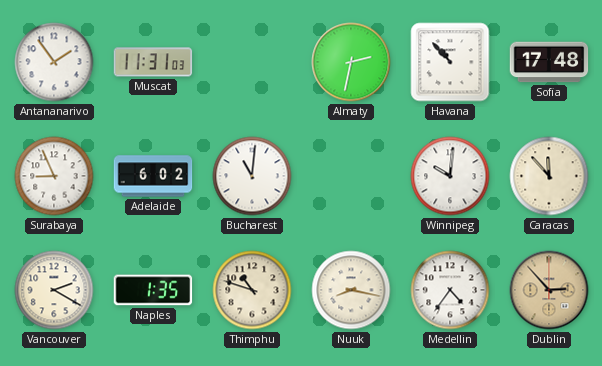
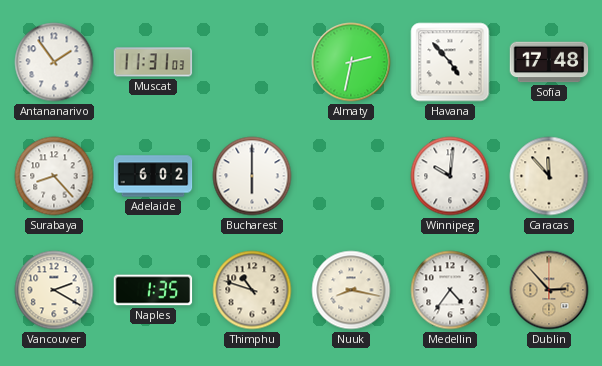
Havana: 10:53 -> 4:53 (450, 62)
Surabaya: 8:56 -> 8:23 (54, 176)
Bucharest: 11:01 -> 6:00 (252, 176)
